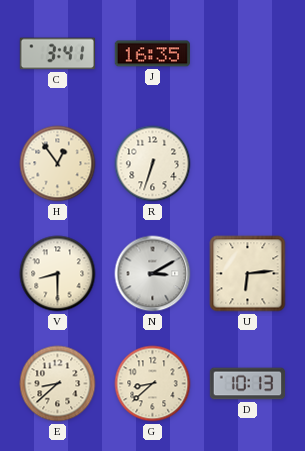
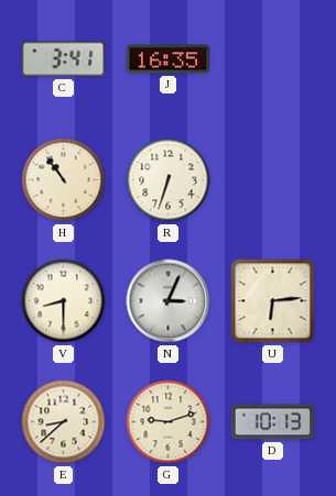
H: 12:54 -> 10:54 (64, 180)
N: 3:10 -> 3:04 (169, 301)
G: 8:38 -> 9:12 (169, 422)
